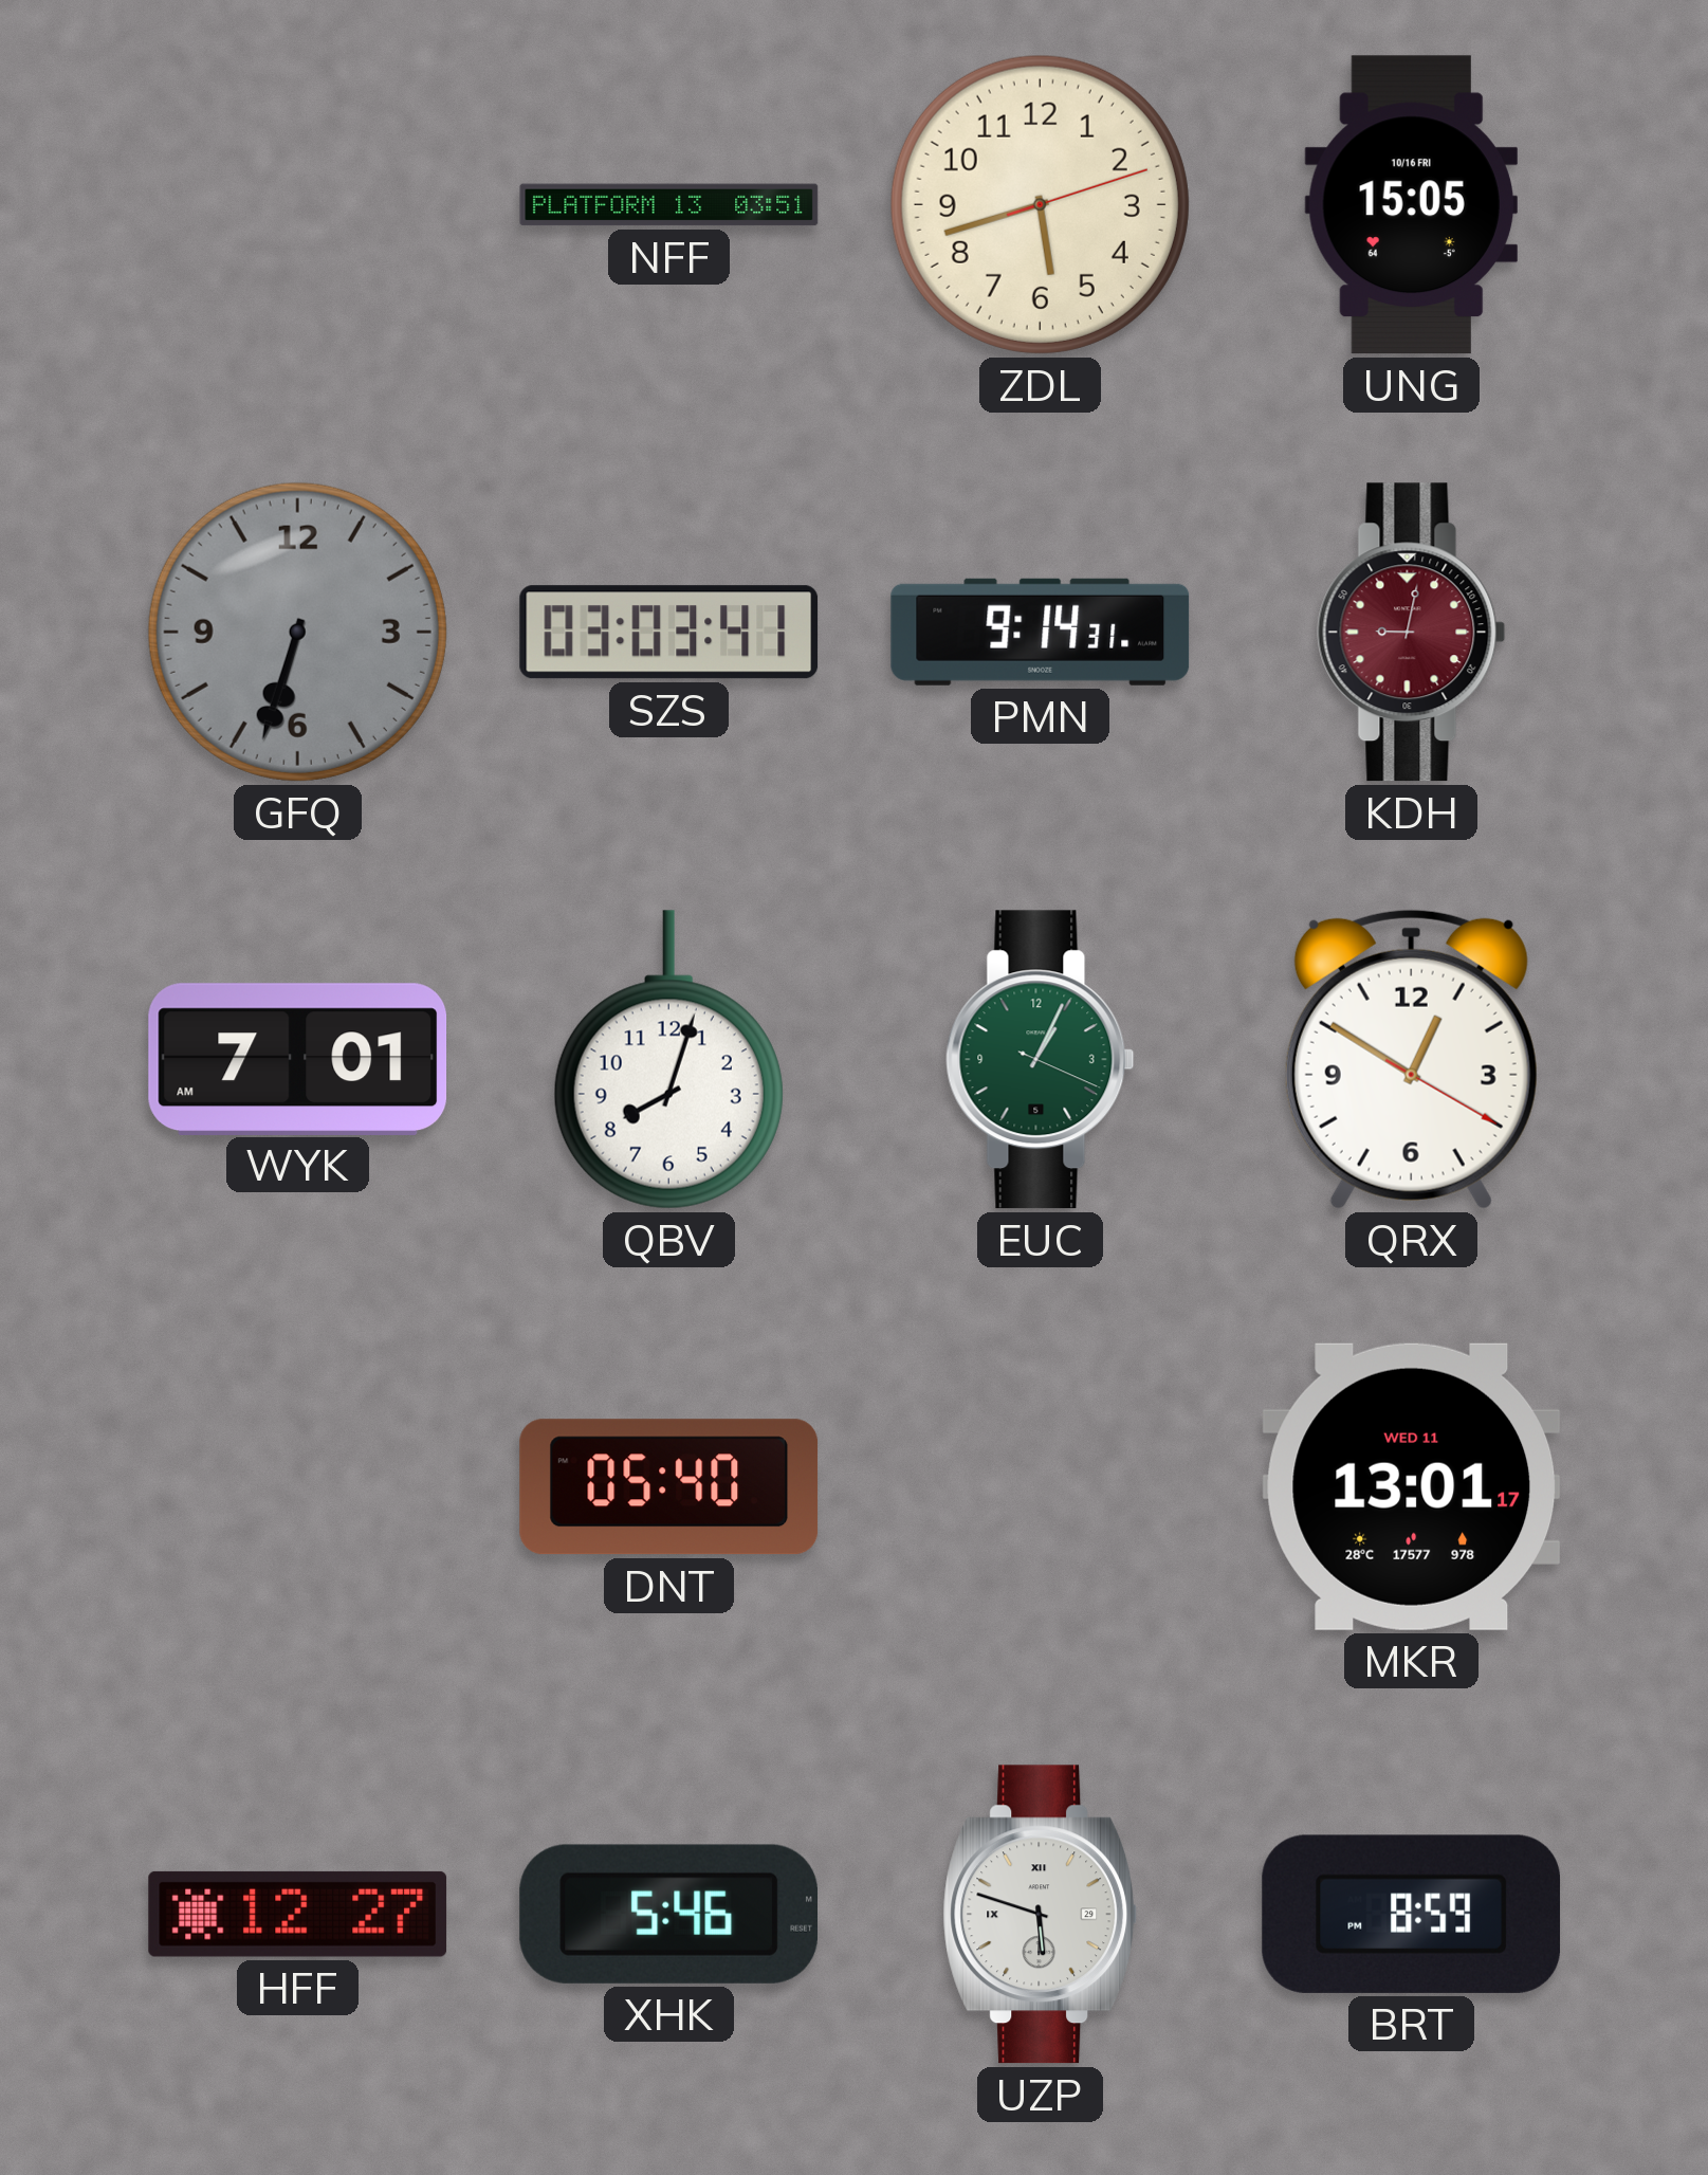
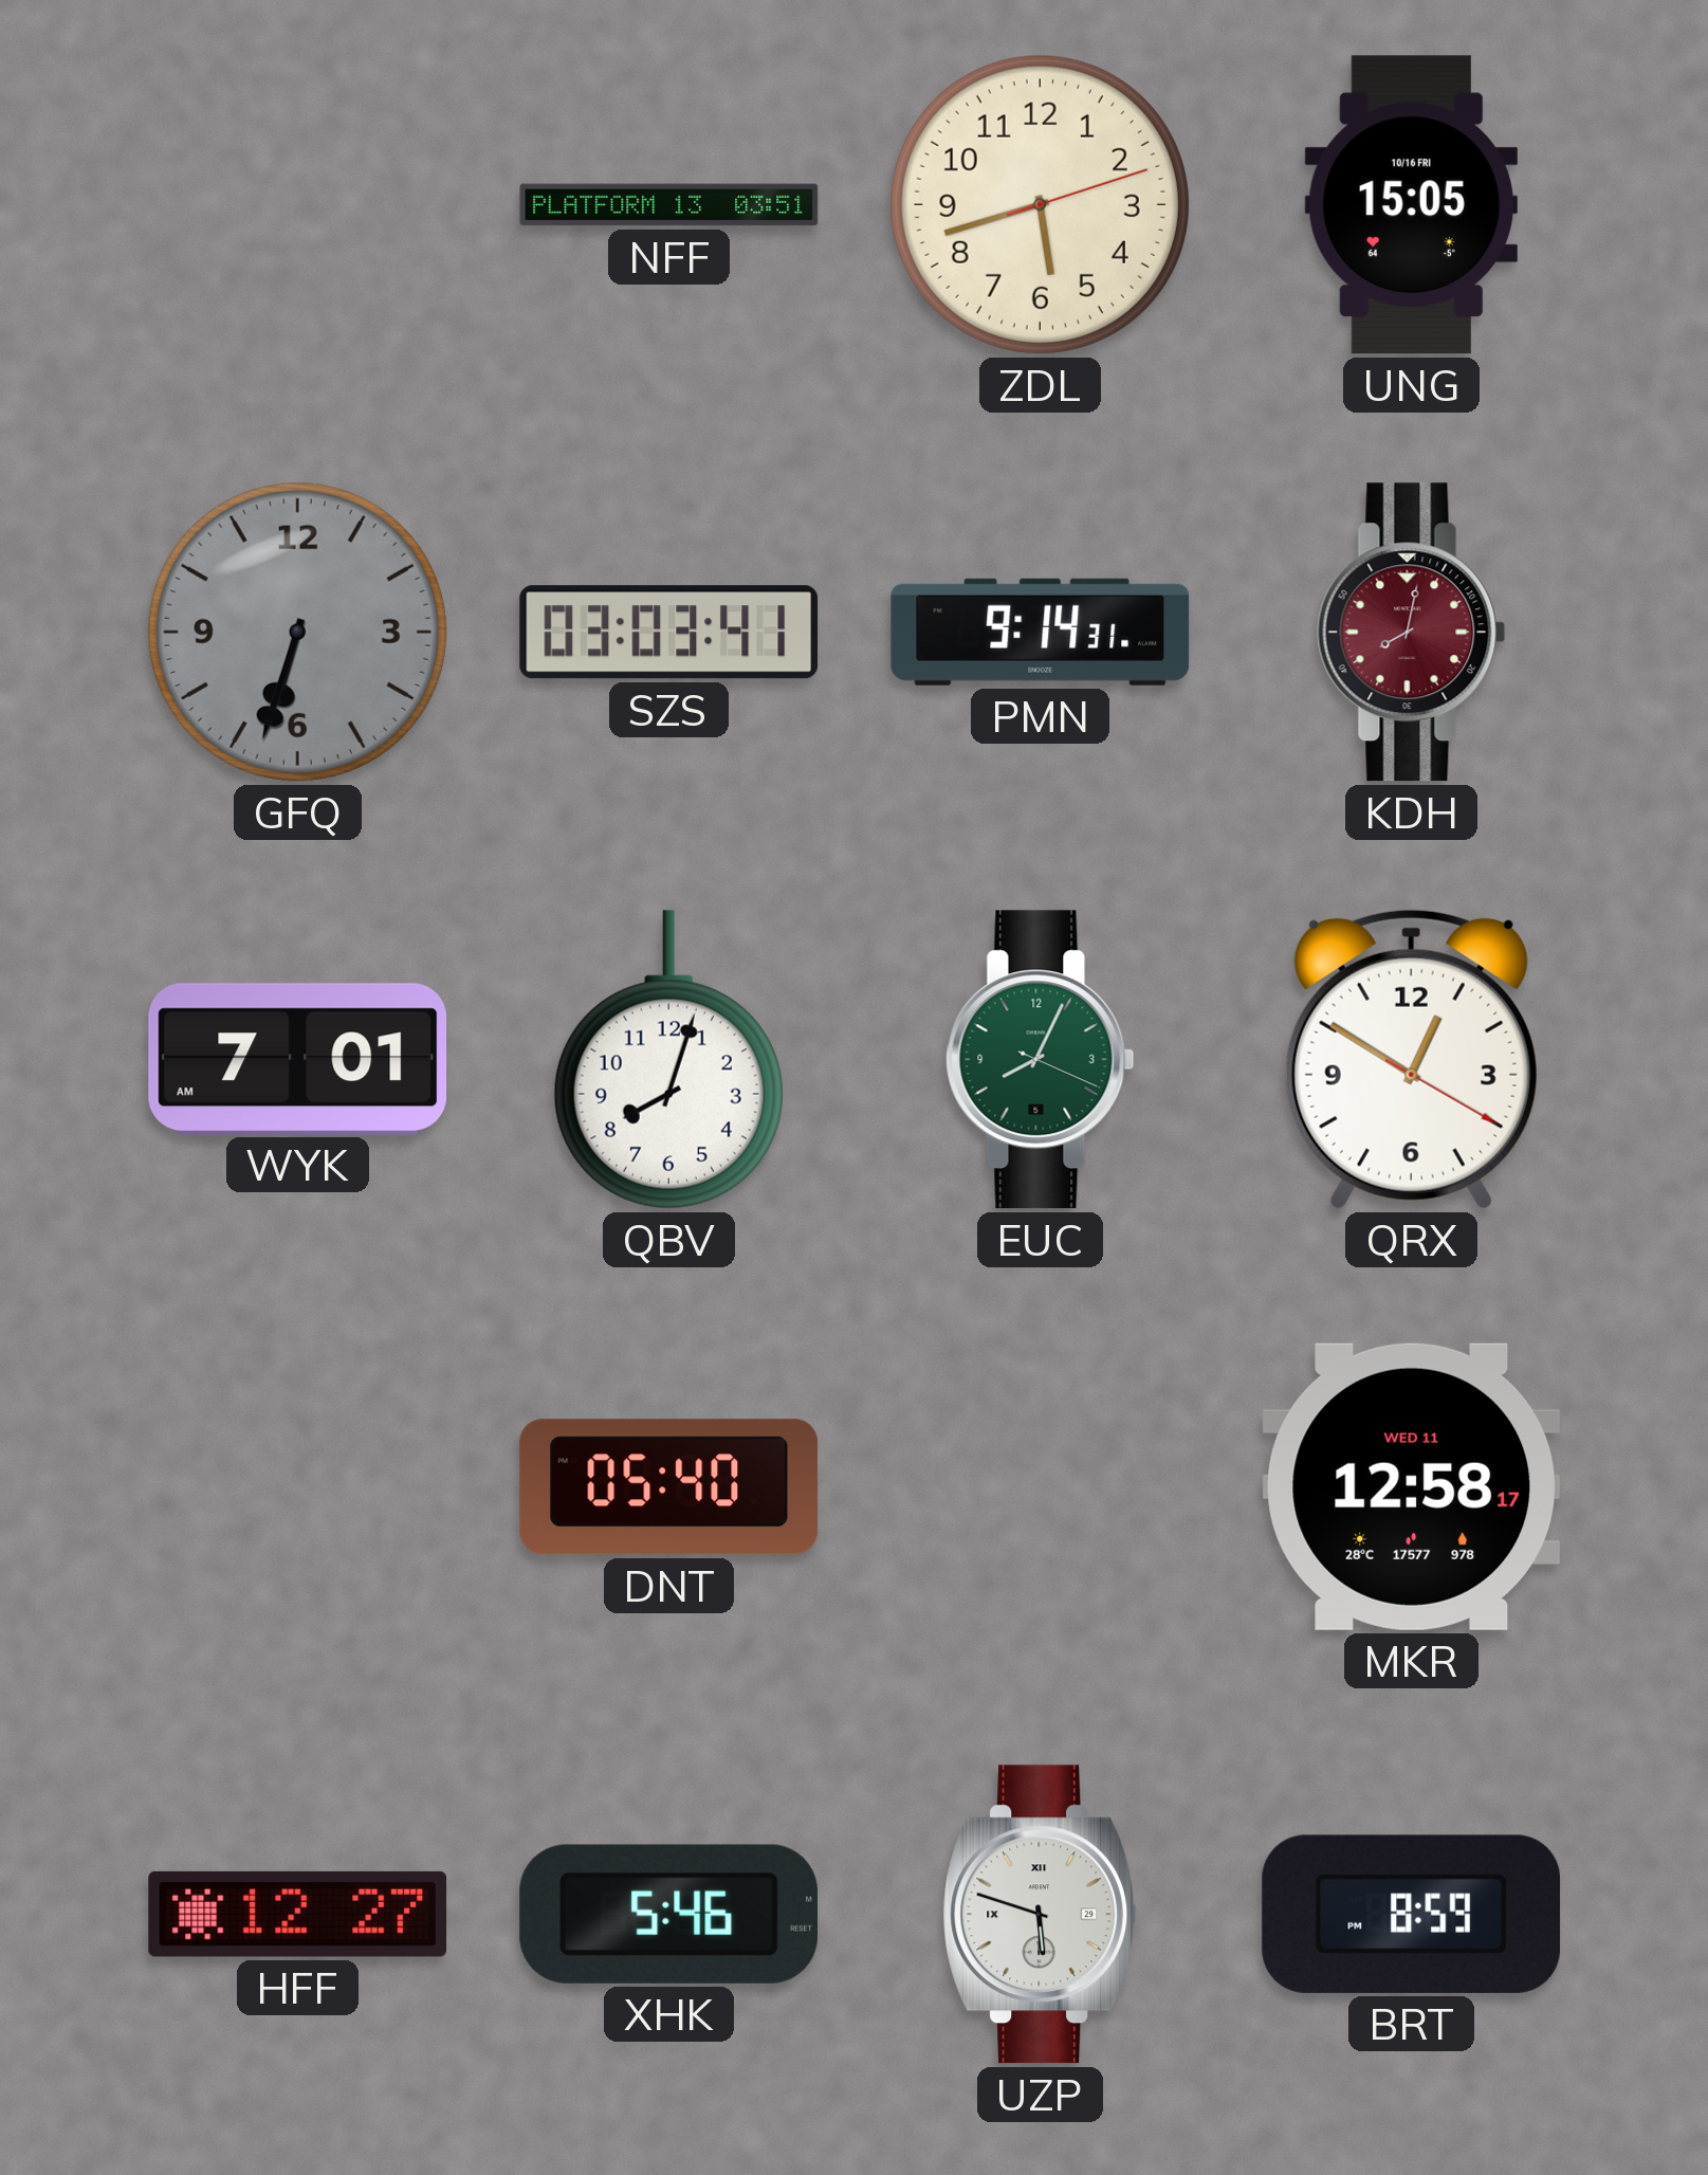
KDH: 9:02 -> 8:02 (1412, 633)
EUC: 1:04 -> 8:04 (1041, 1060)
MKR: 13:01 -> 12:58 (1412, 1486)
